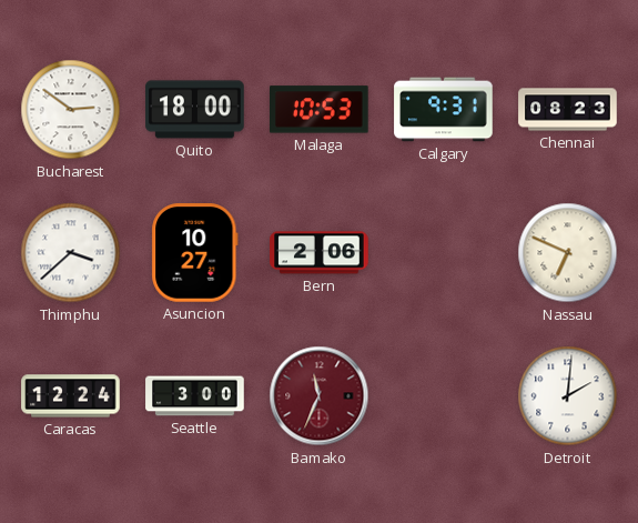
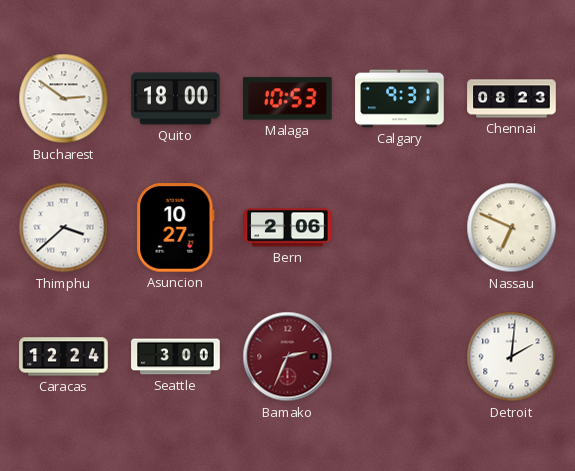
Bamako: 11:34 -> 2:34 (288, 357)
